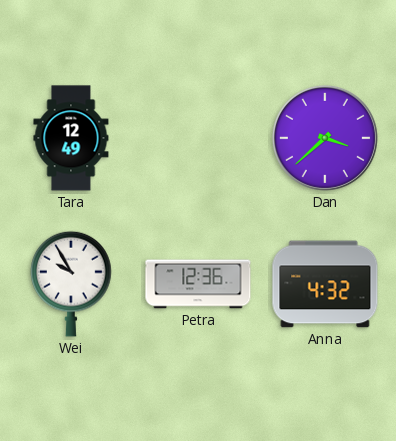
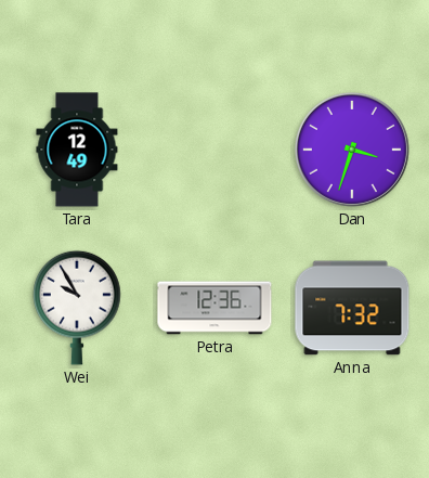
Dan: 3:38 -> 3:33 (352, 150)
Anna: 4:32 -> 7:32 (352, 308)
